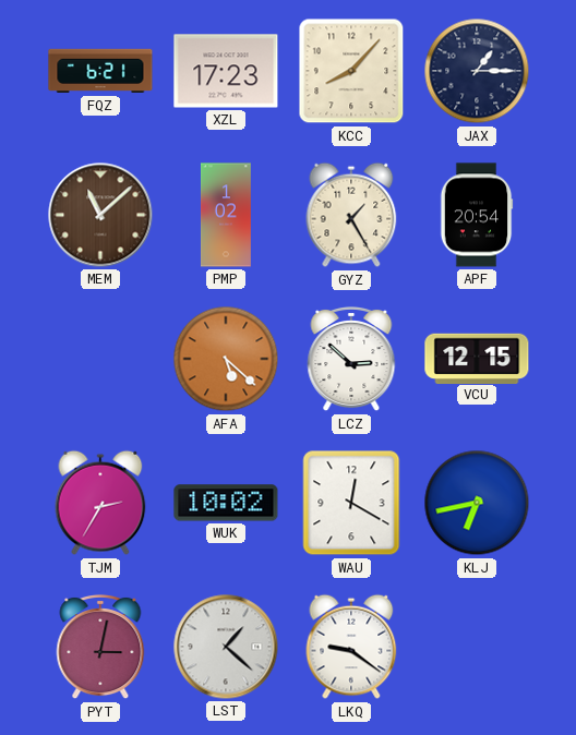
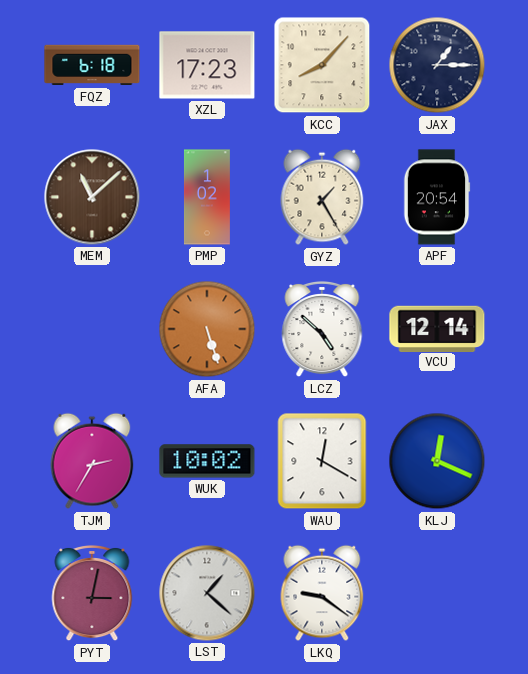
FQZ: 6:21 -> 6:18 (92, 65)
AFA: 5:22 -> 5:27 (207, 329)
LCZ: 2:52 -> 4:52 (322, 329)
VCU: 12:15 -> 12:14 (437, 328)
KLJ: 6:43 -> 12:19 (437, 461)
